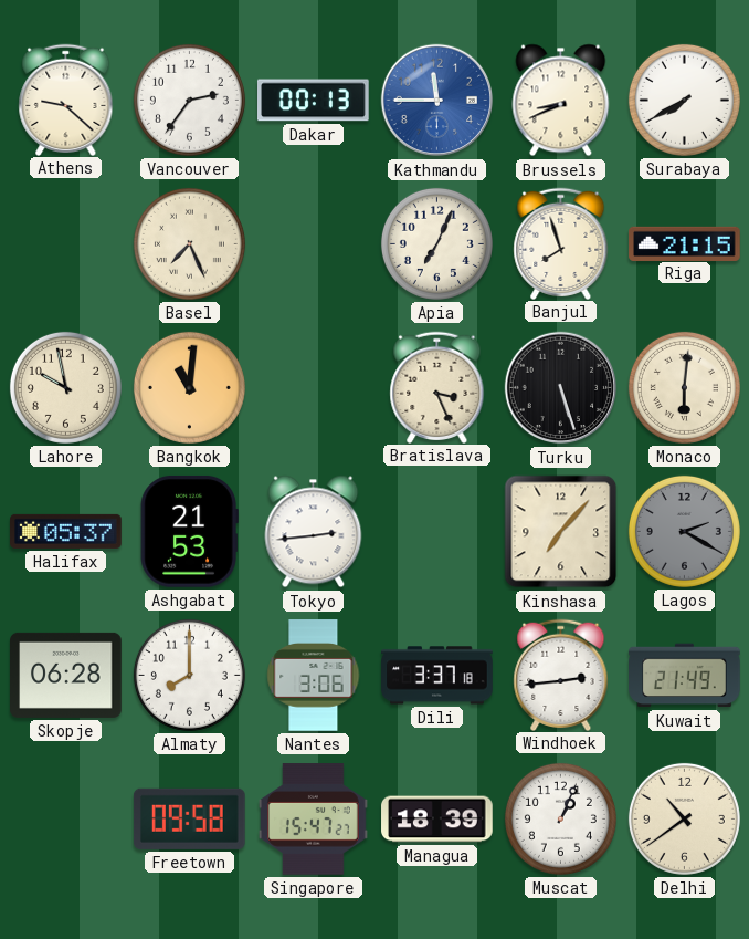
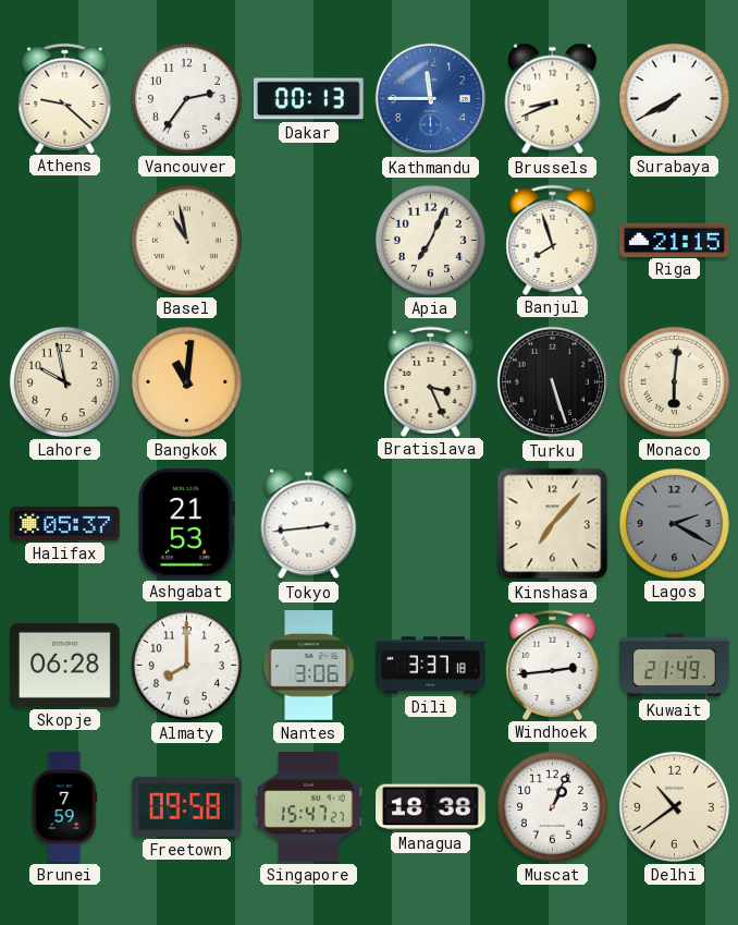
Basel: 7:26 -> 10:58 (186, 240)
Brunei: none -> 7:59 (64, 807)
Managua: 18:39 -> 18:38 (431, 807)
